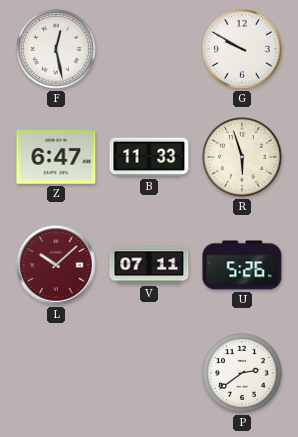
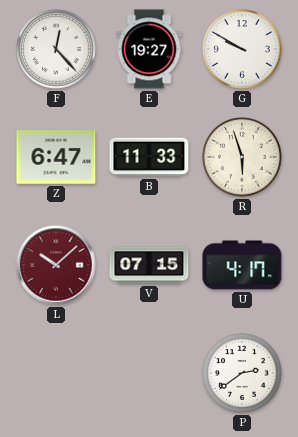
F: 12:28 -> 12:23 (57, 50)
E: none -> 19:27 (149, 49)
V: 07:11 -> 07:15 (149, 265)
U: 5:26 -> 4:17 (242, 265)
